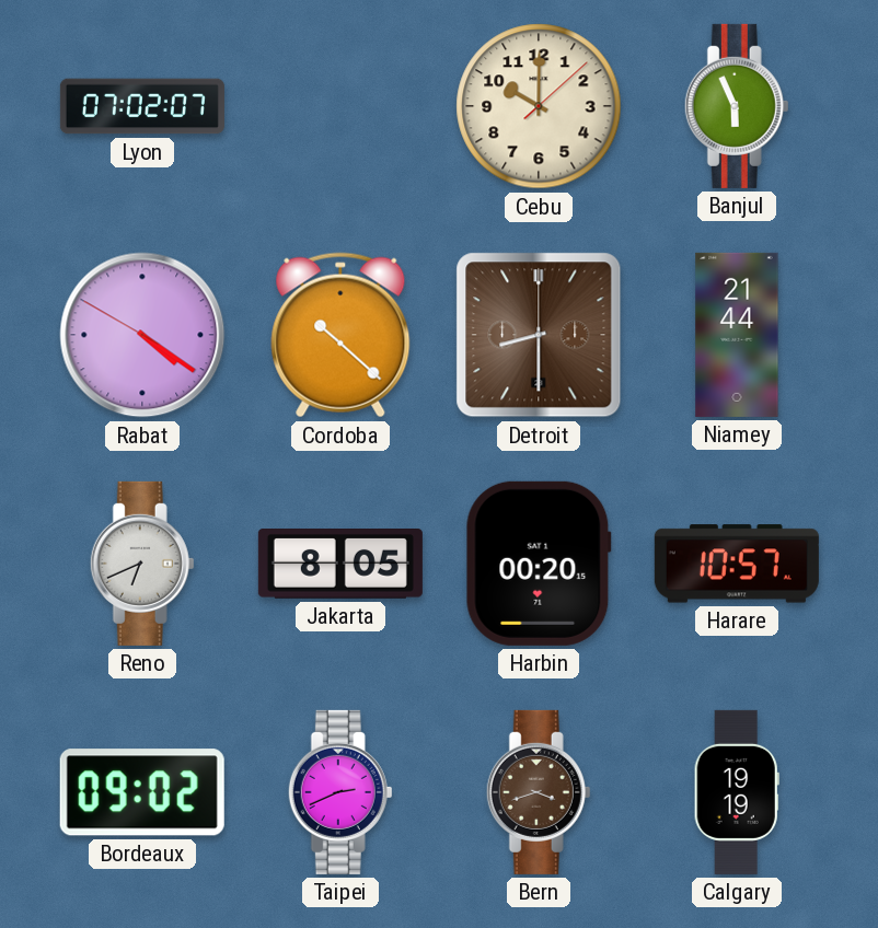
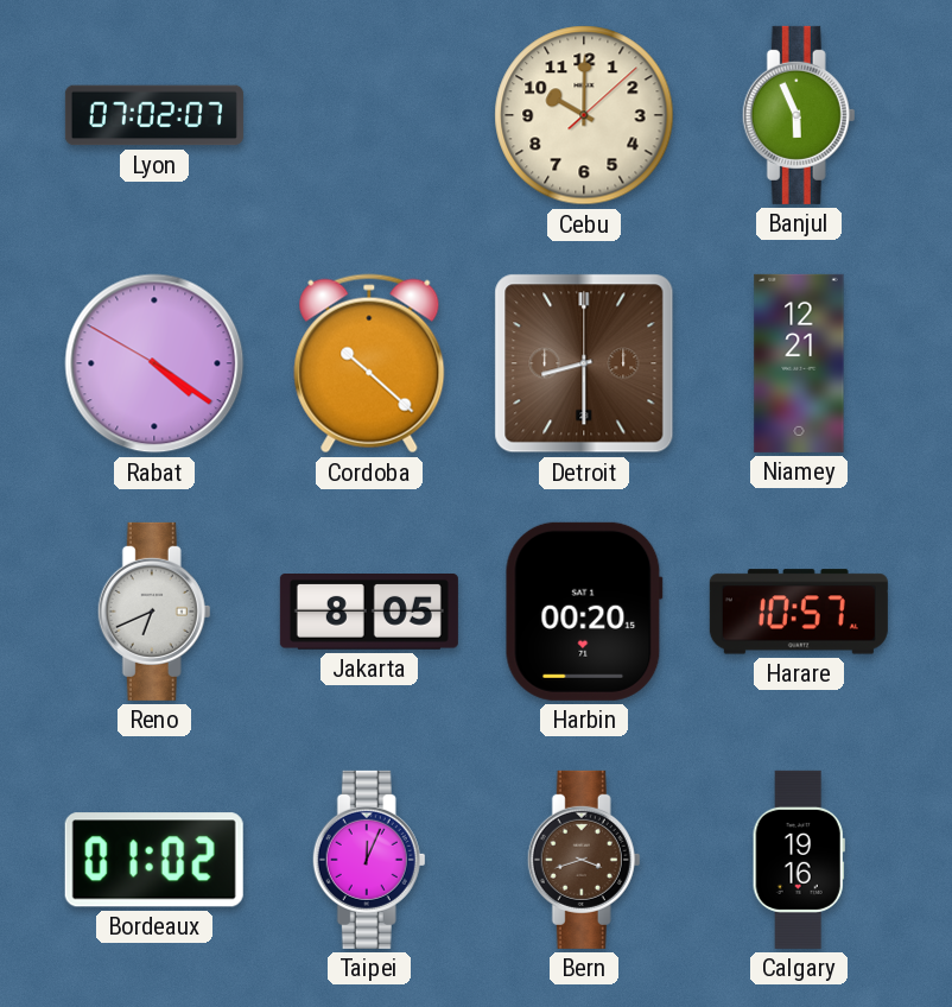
Niamey: 21:44 -> 12:21 (799, 363)
Bordeaux: 09:02 -> 01:02 (154, 860)
Taipei: 2:41 -> 12:04 (369, 860)
Calgary: 19:19 -> 19:16 (799, 860)
